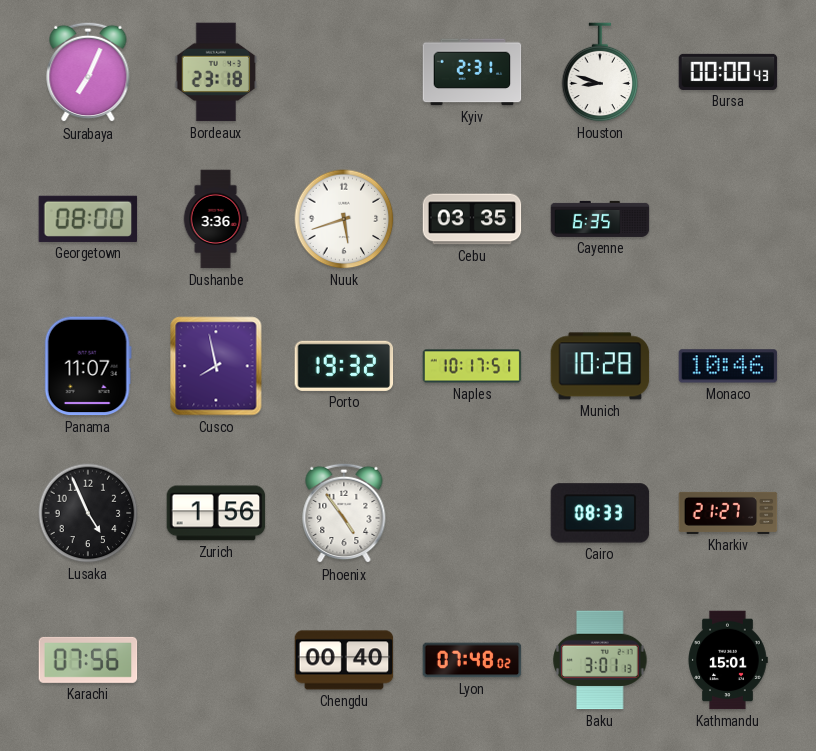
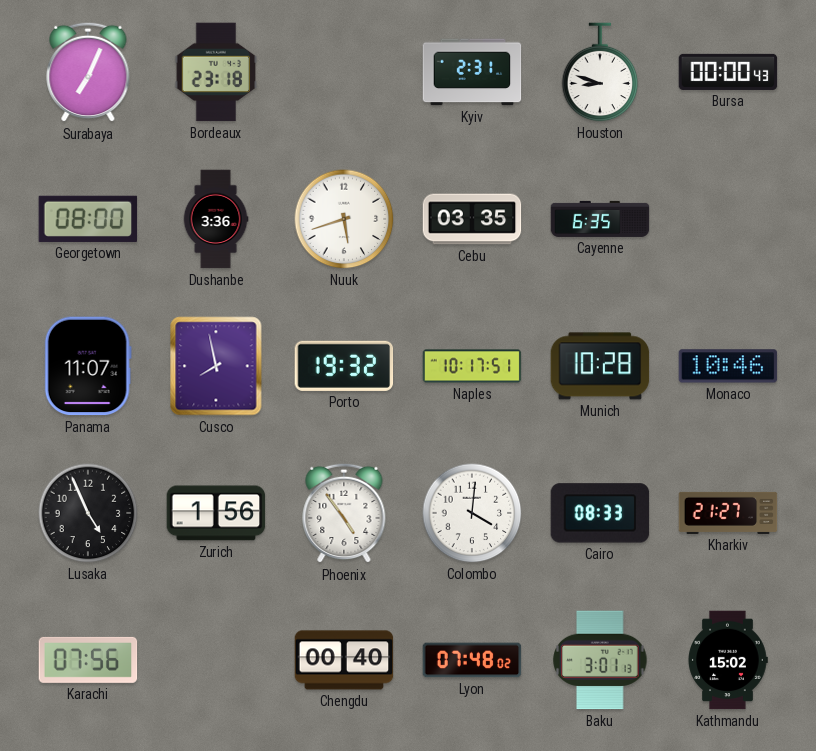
Colombo: none -> 4:01 (472, 513)
Kathmandu: 15:01 -> 15:02 (728, 660)
